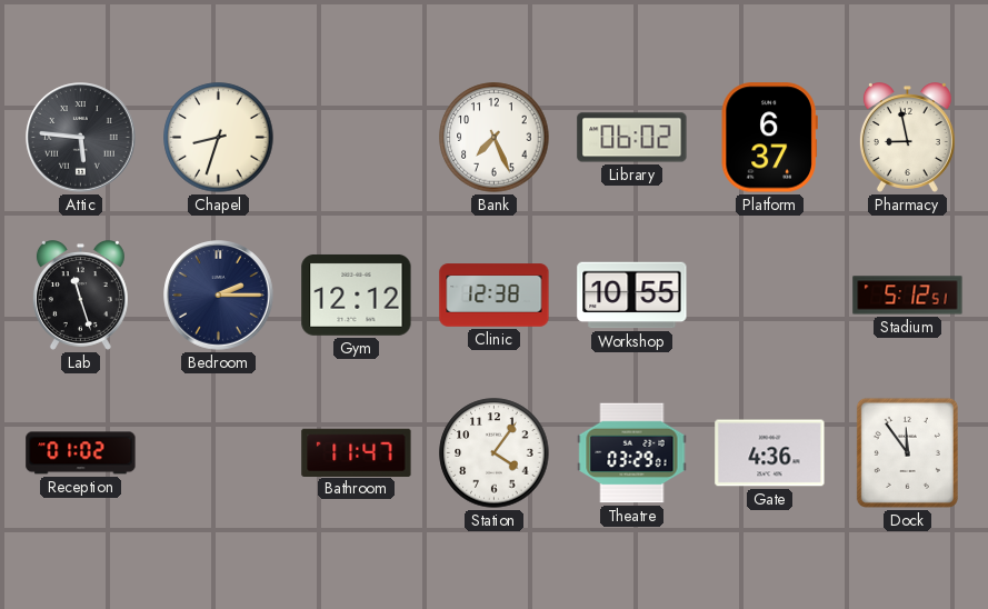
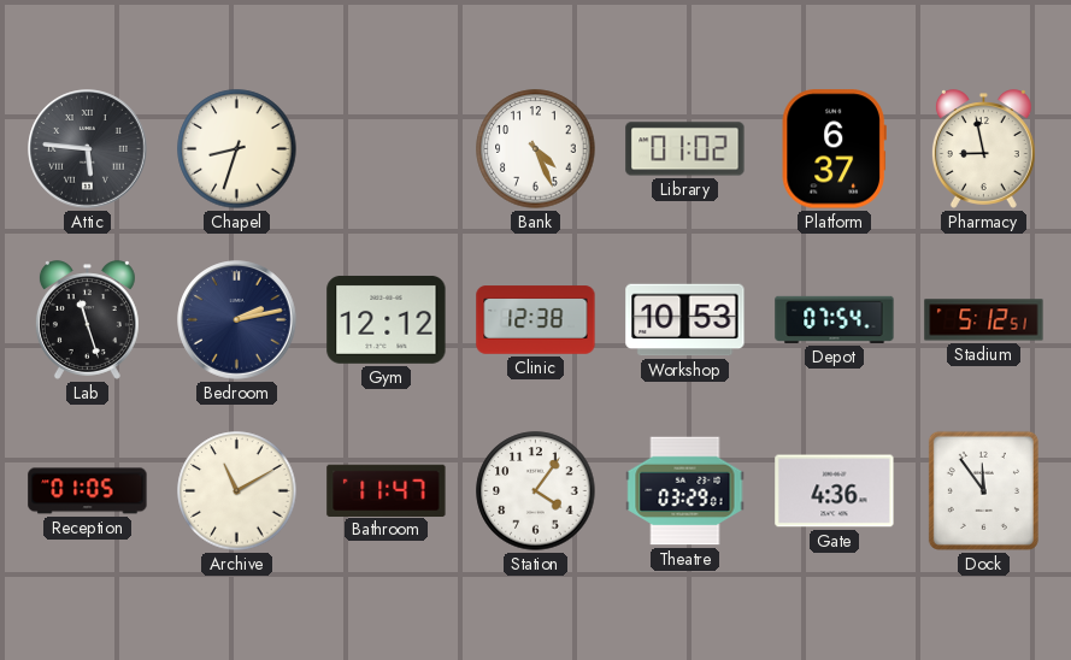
Bank: 7:26 -> 4:26 (536, 149)
Library: 06:02 -> 01:02 (685, 149)
Bedroom: 2:15 -> 2:13 (237, 320)
Workshop: 10:55 -> 10:53 (685, 320)
Depot: none -> 07:54 (835, 319)
Reception: 01:02 -> 01:05 (88, 491)
Archive: none -> 11:10 (237, 491)
